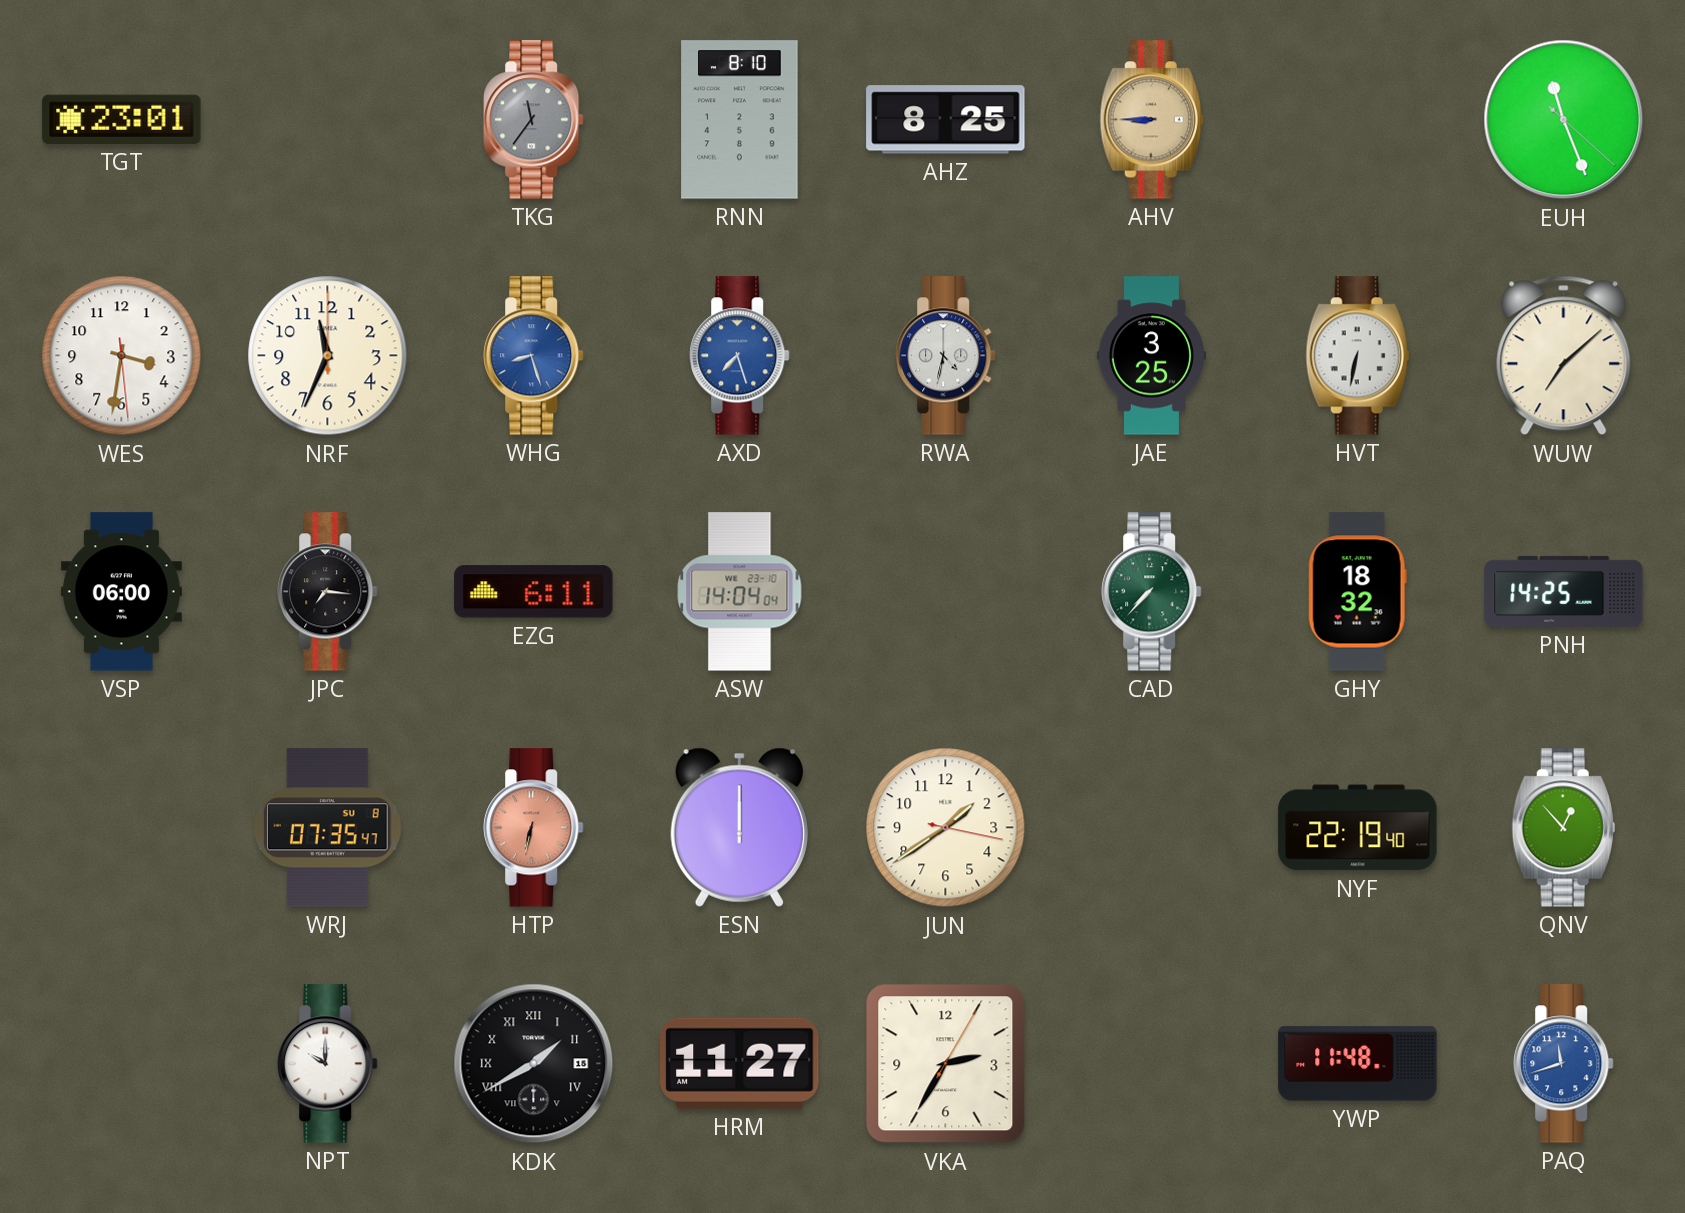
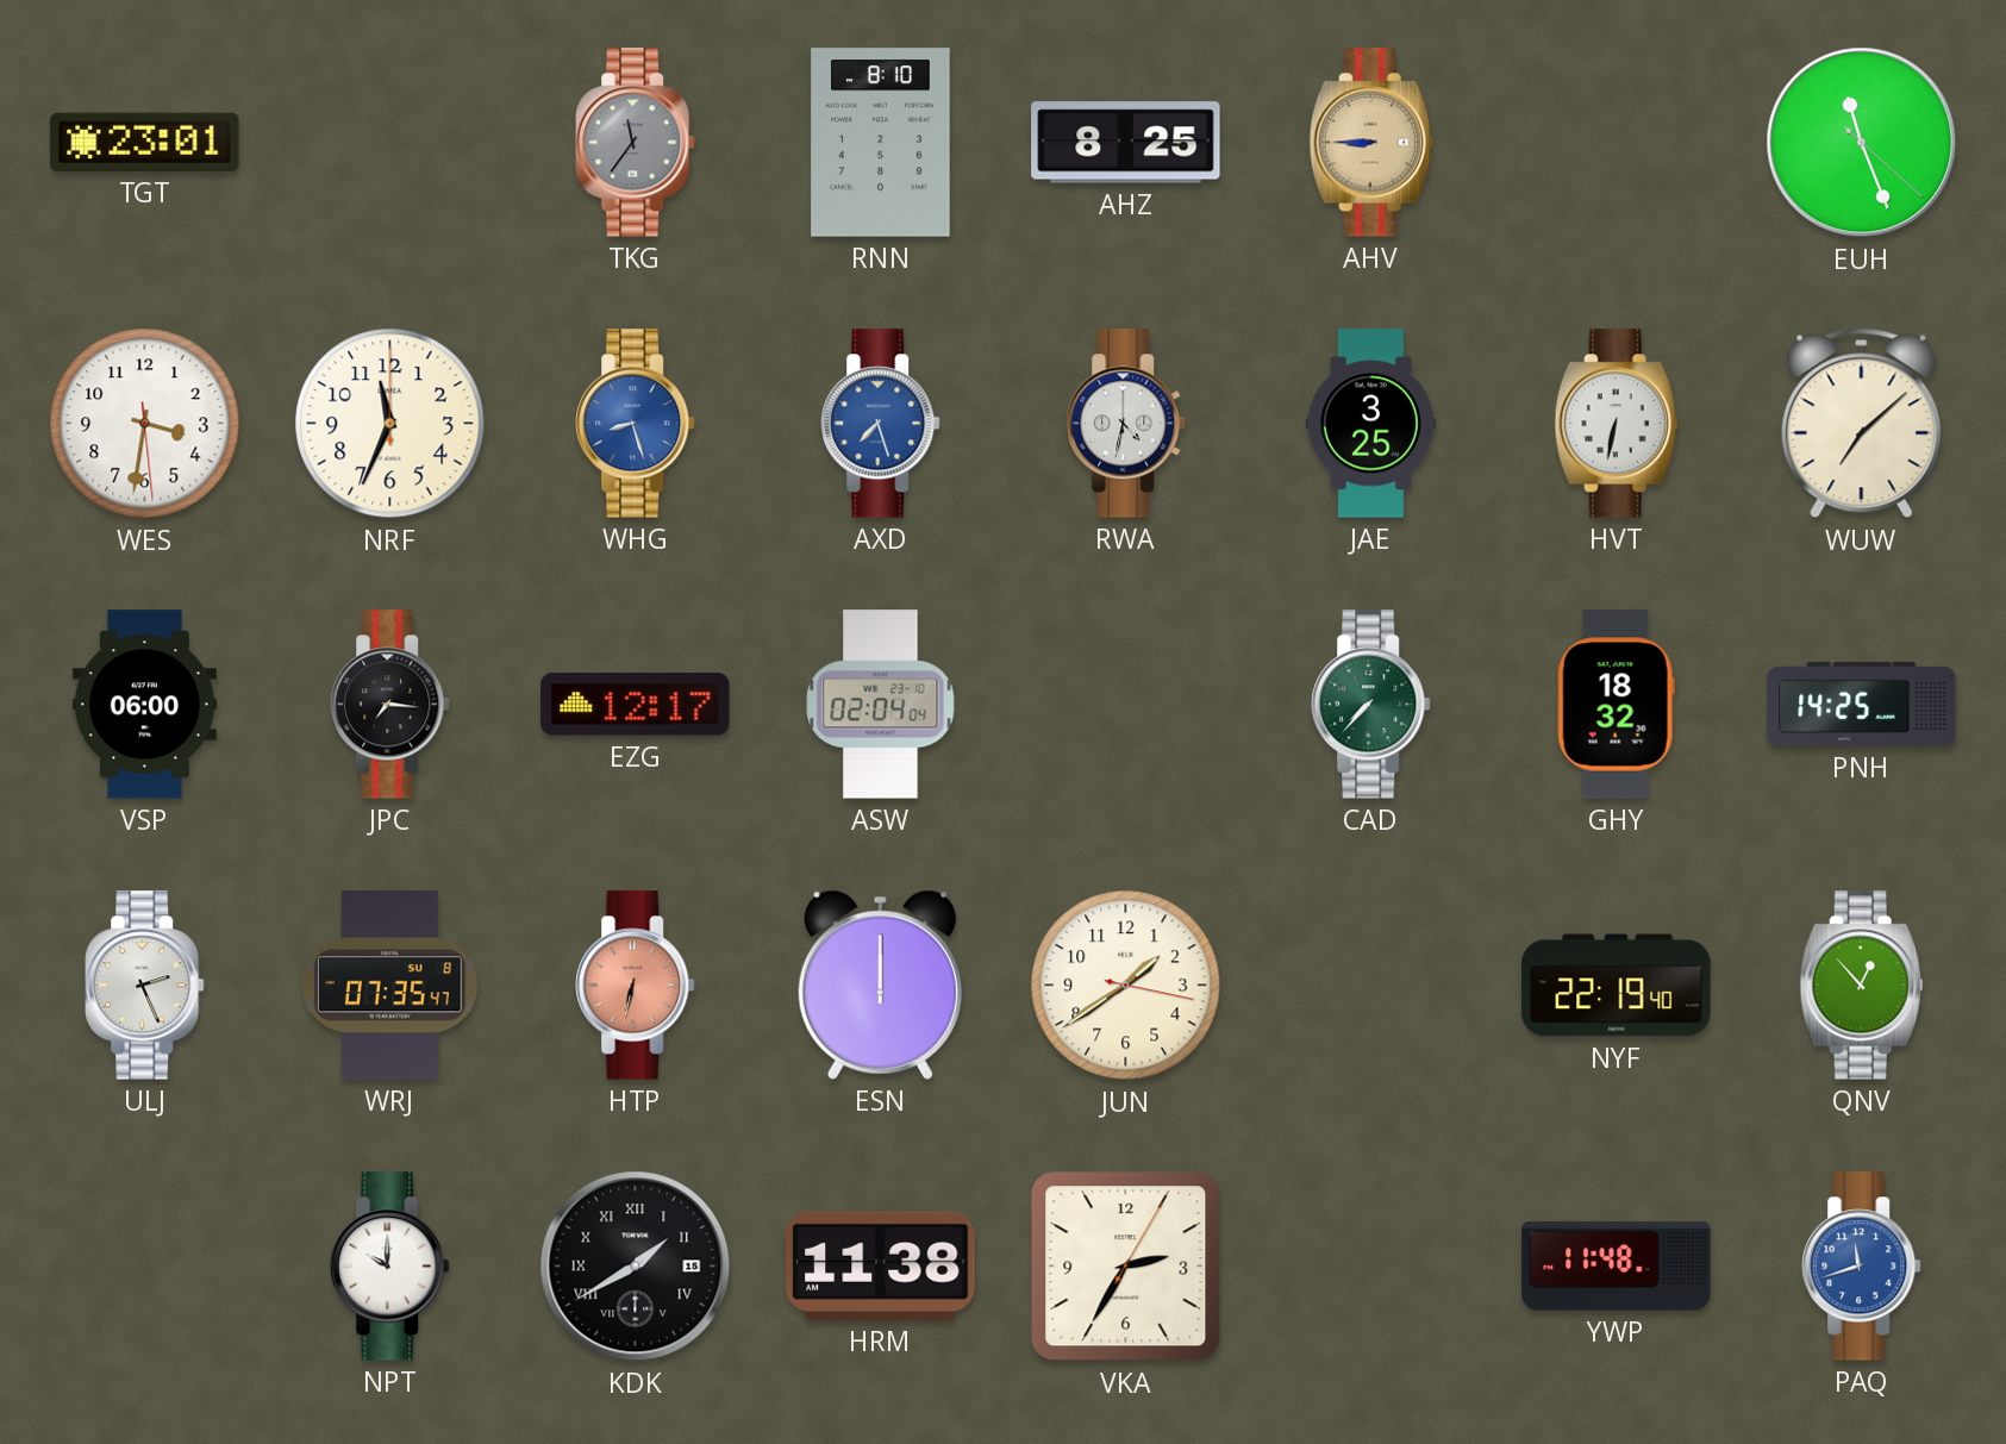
EZG: 6:11 -> 12:17 (636, 705)
ASW: 14:04 -> 02:04 (881, 705)
ULJ: none -> 2:26 (145, 986)
HRM: 11:27 -> 11:38 (881, 1265)
